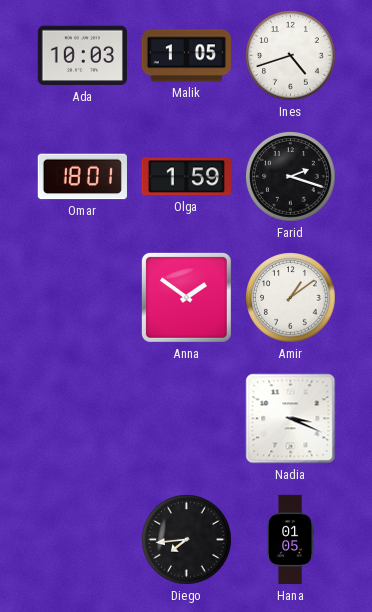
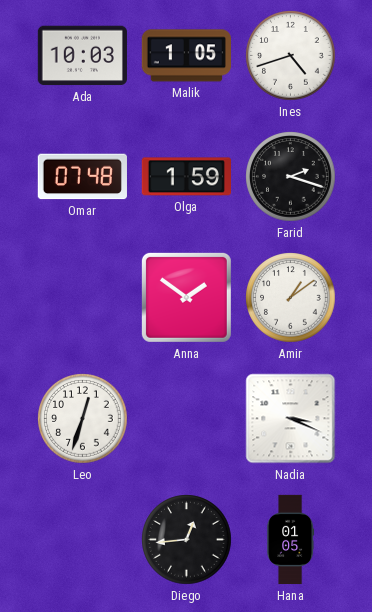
Omar: 18:01 -> 07:48 (82, 177)
Leo: none -> 12:33 (83, 419)
Diego: 7:44 -> 12:44 (187, 540)
